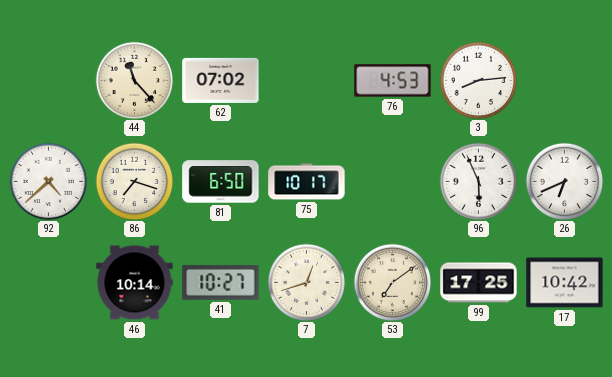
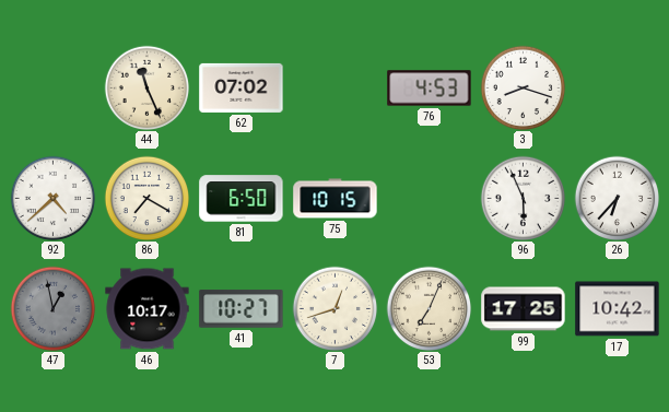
44: 11:23 -> 11:26 (146, 87)
3: 8:14 -> 8:18 (523, 87)
86: 7:18 -> 7:20 (146, 198)
75: 10:17 -> 10:15 (336, 199)
26: 6:41 -> 6:37 (617, 198)
47: none -> 12:58 (52, 308)
46: 10:14 -> 10:17 (148, 309)
53: 7:09 -> 7:04 (429, 308)
